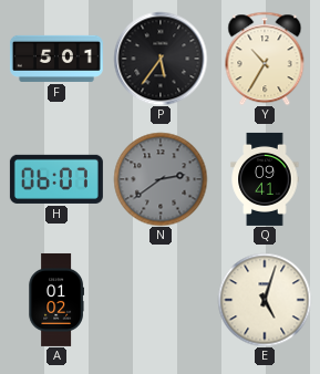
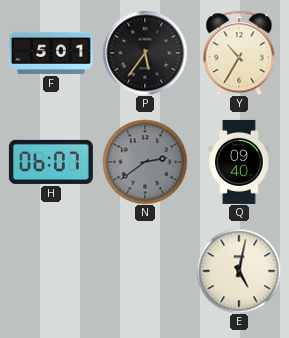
Q: 09:41 -> 09:40 (239, 162)
A: 01:02 -> none (55, 300)
E: 5:03 -> 5:02 (239, 271)
